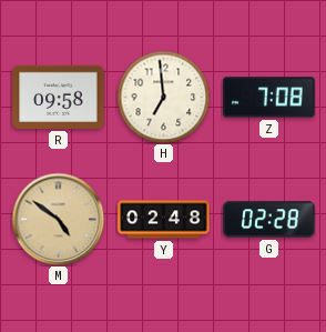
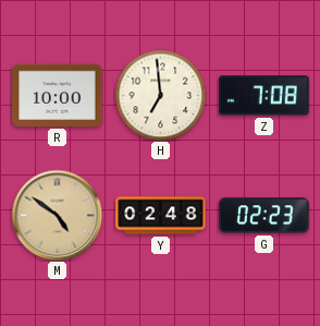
R: 09:58 -> 10:00 (58, 95)
G: 02:28 -> 02:23 (264, 216)
